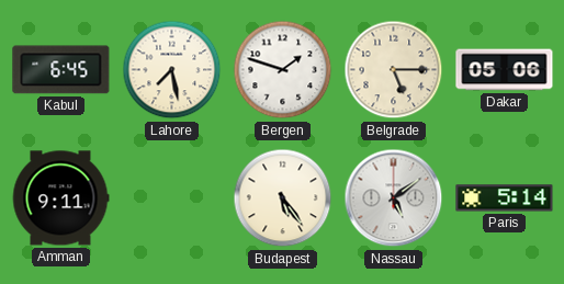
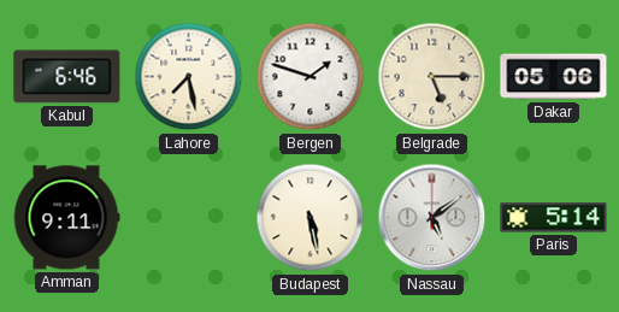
Kabul: 6:45 -> 6:46 (67, 77)
Budapest: 5:24 -> 5:28 (311, 218)
